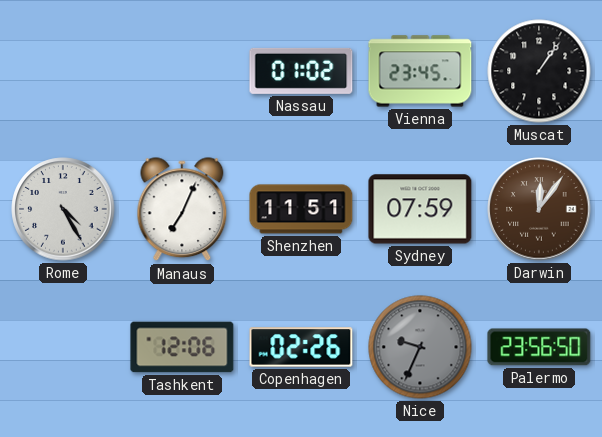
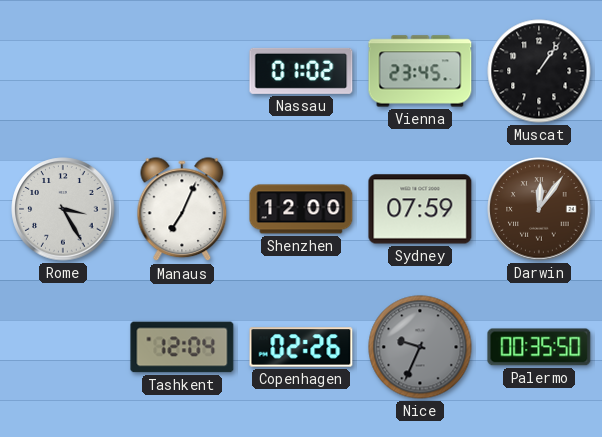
Rome: 4:25 -> 3:25 (63, 209)
Shenzhen: 11:51 -> 12:00 (301, 209)
Tashkent: 12:06 -> 12:04 (182, 347)
Palermo: 23:56 -> 00:35 (539, 347)
